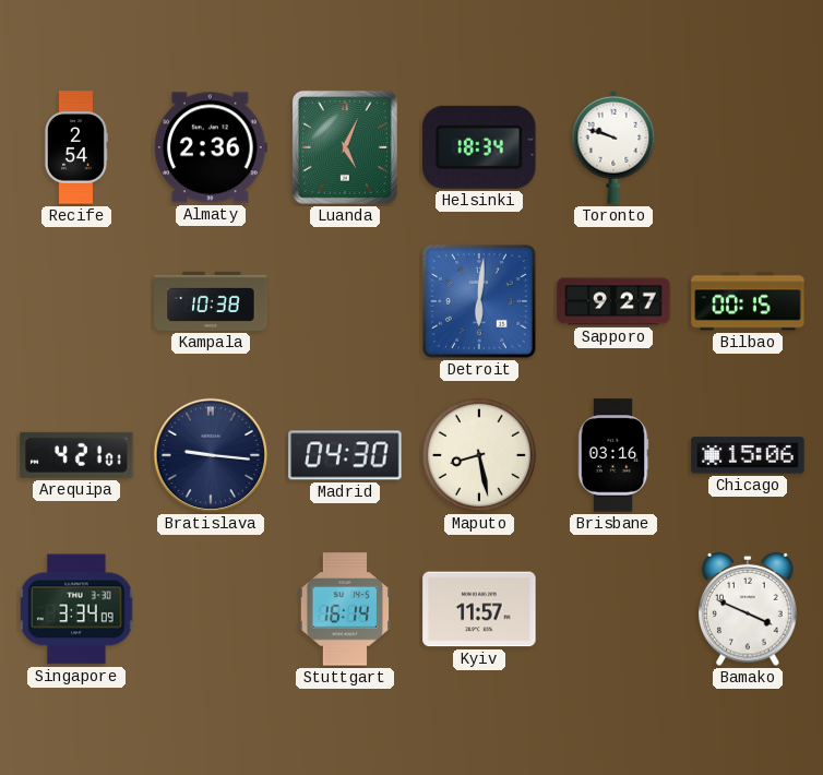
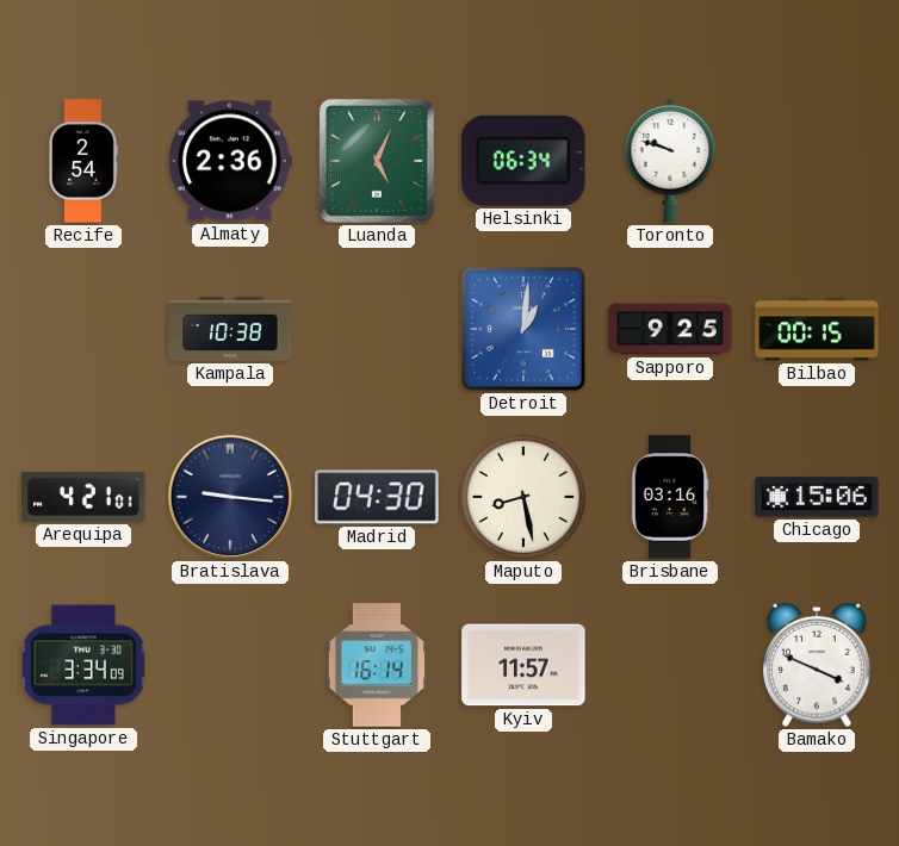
Helsinki: 18:34 -> 06:34 (523, 161)
Detroit: 6:01 -> 1:01 (523, 329)
Sapporo: 9:27 -> 9:25 (670, 329)
